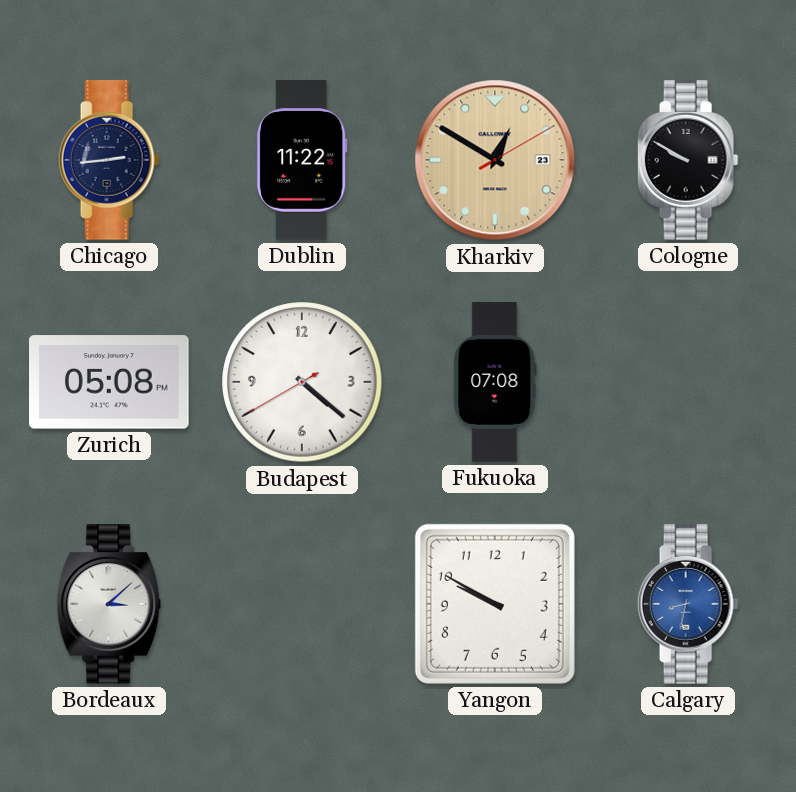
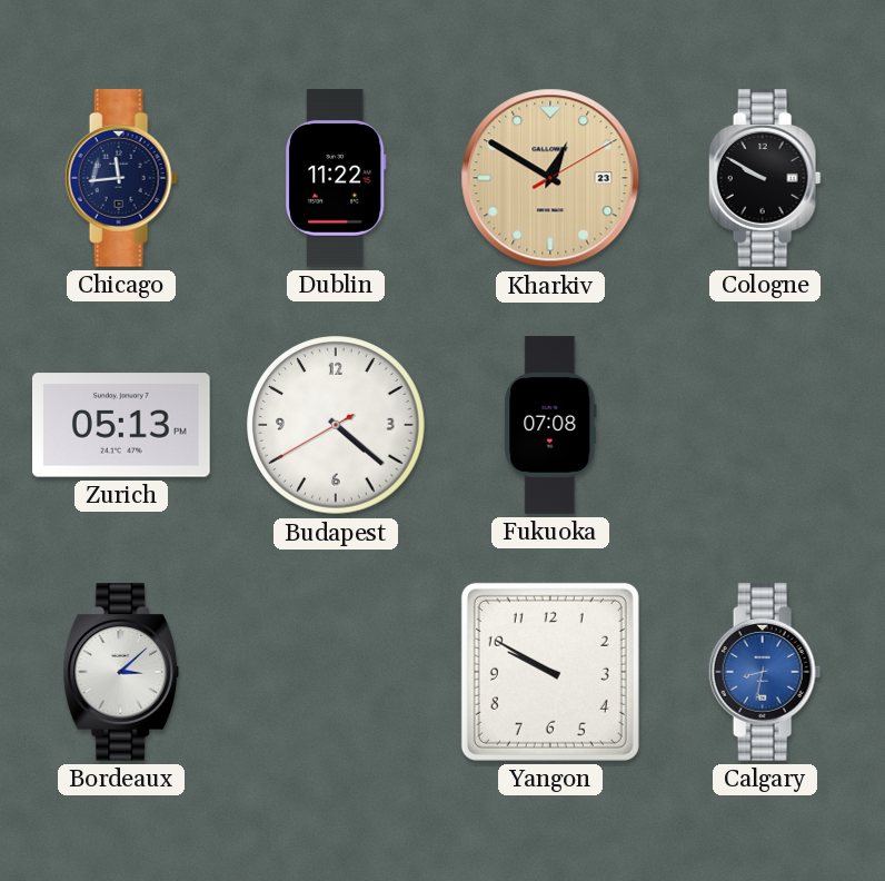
Chicago: 2:44 -> 11:44 (121, 178)
Zurich: 05:08 -> 05:13 (122, 425)
